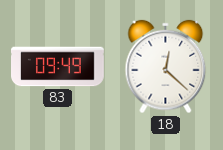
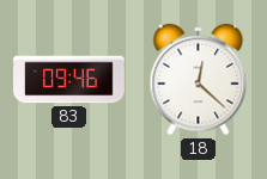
83: 09:49 -> 09:46 (69, 80)
